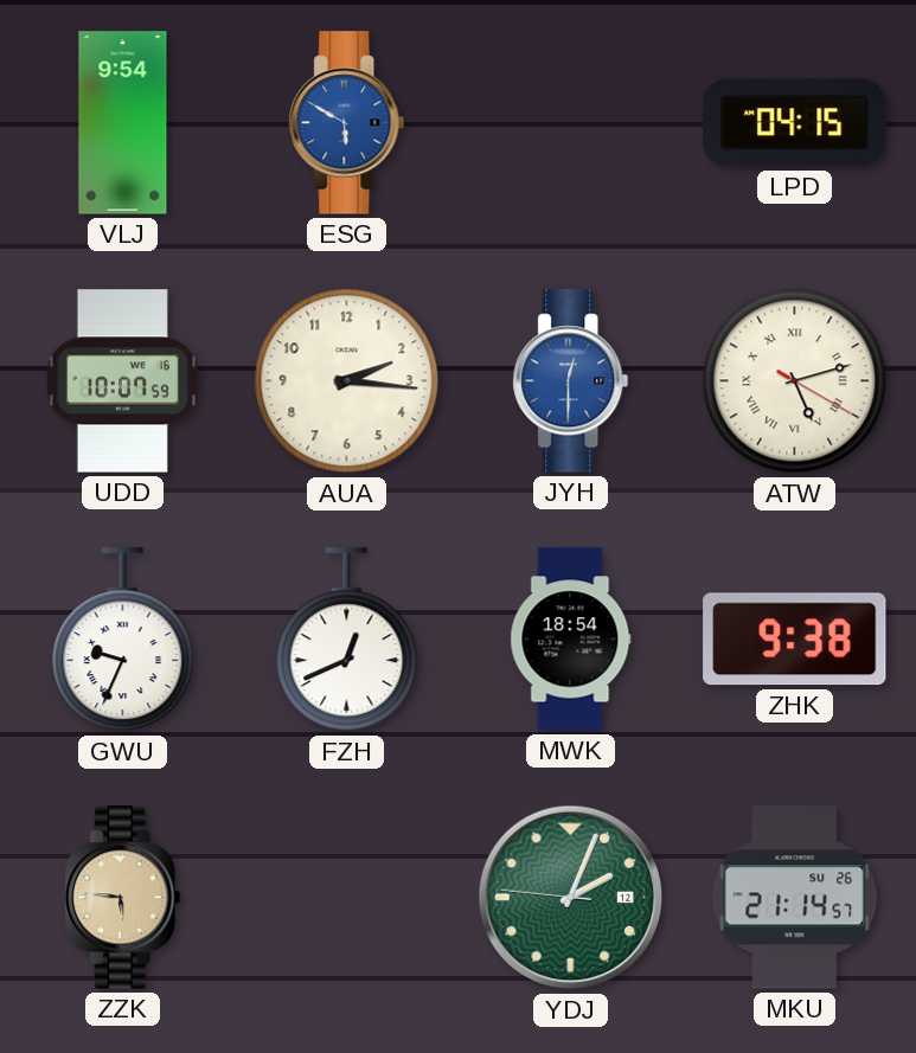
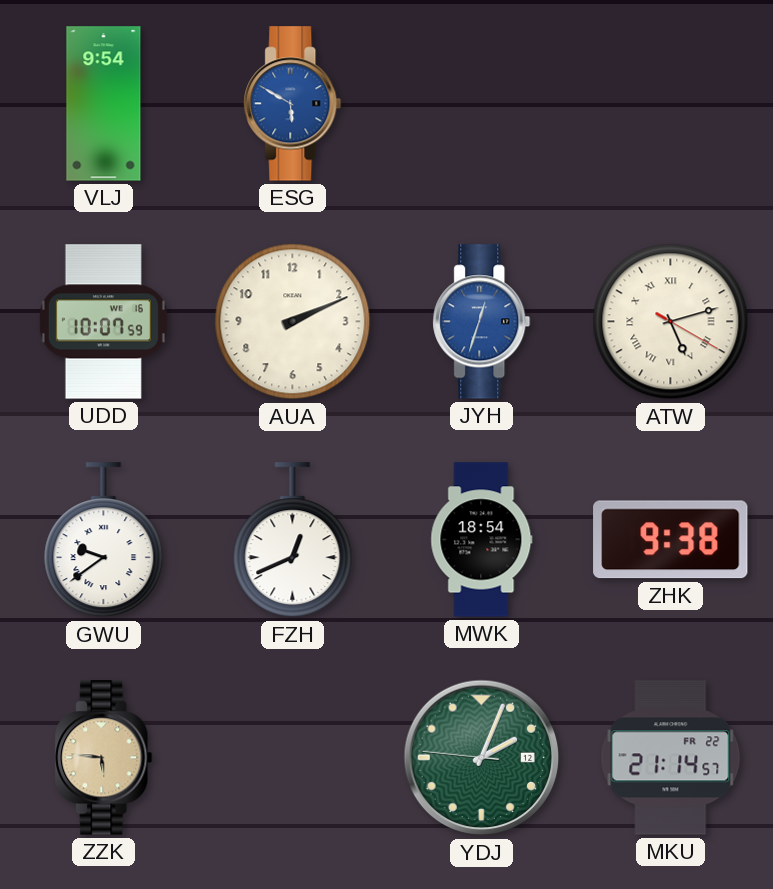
LPD: 04:15 -> none (795, 123)
AUA: 2:16 -> 2:11 (293, 322)
JYH: 12:30 -> 12:33 (482, 322)
GWU: 9:34 -> 9:39 (104, 540)
MKU date: SU 26 -> FR 22 (671, 758)
